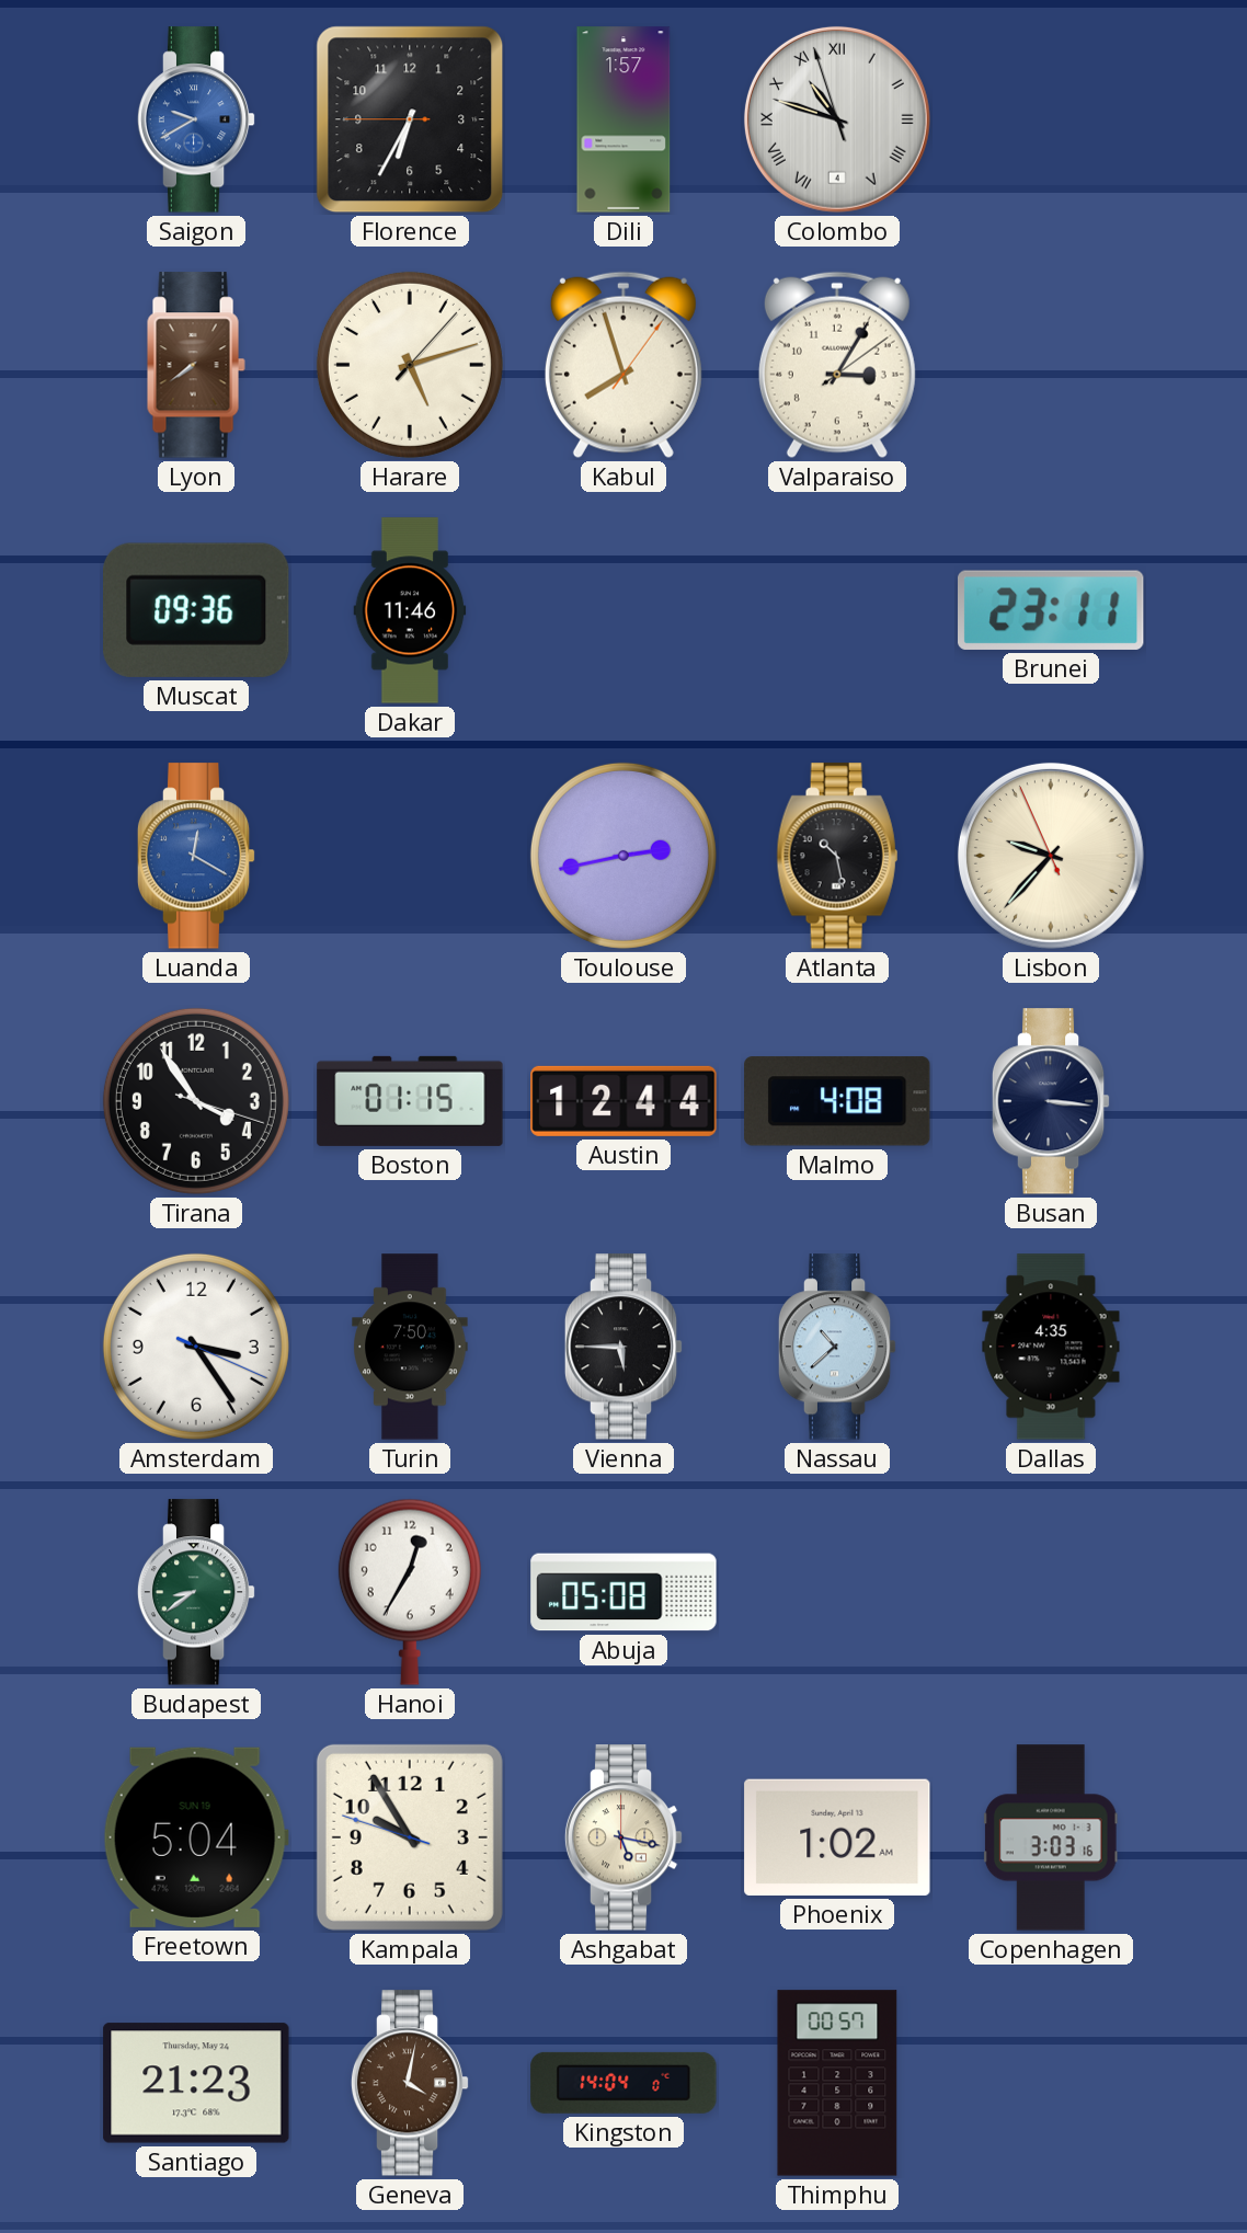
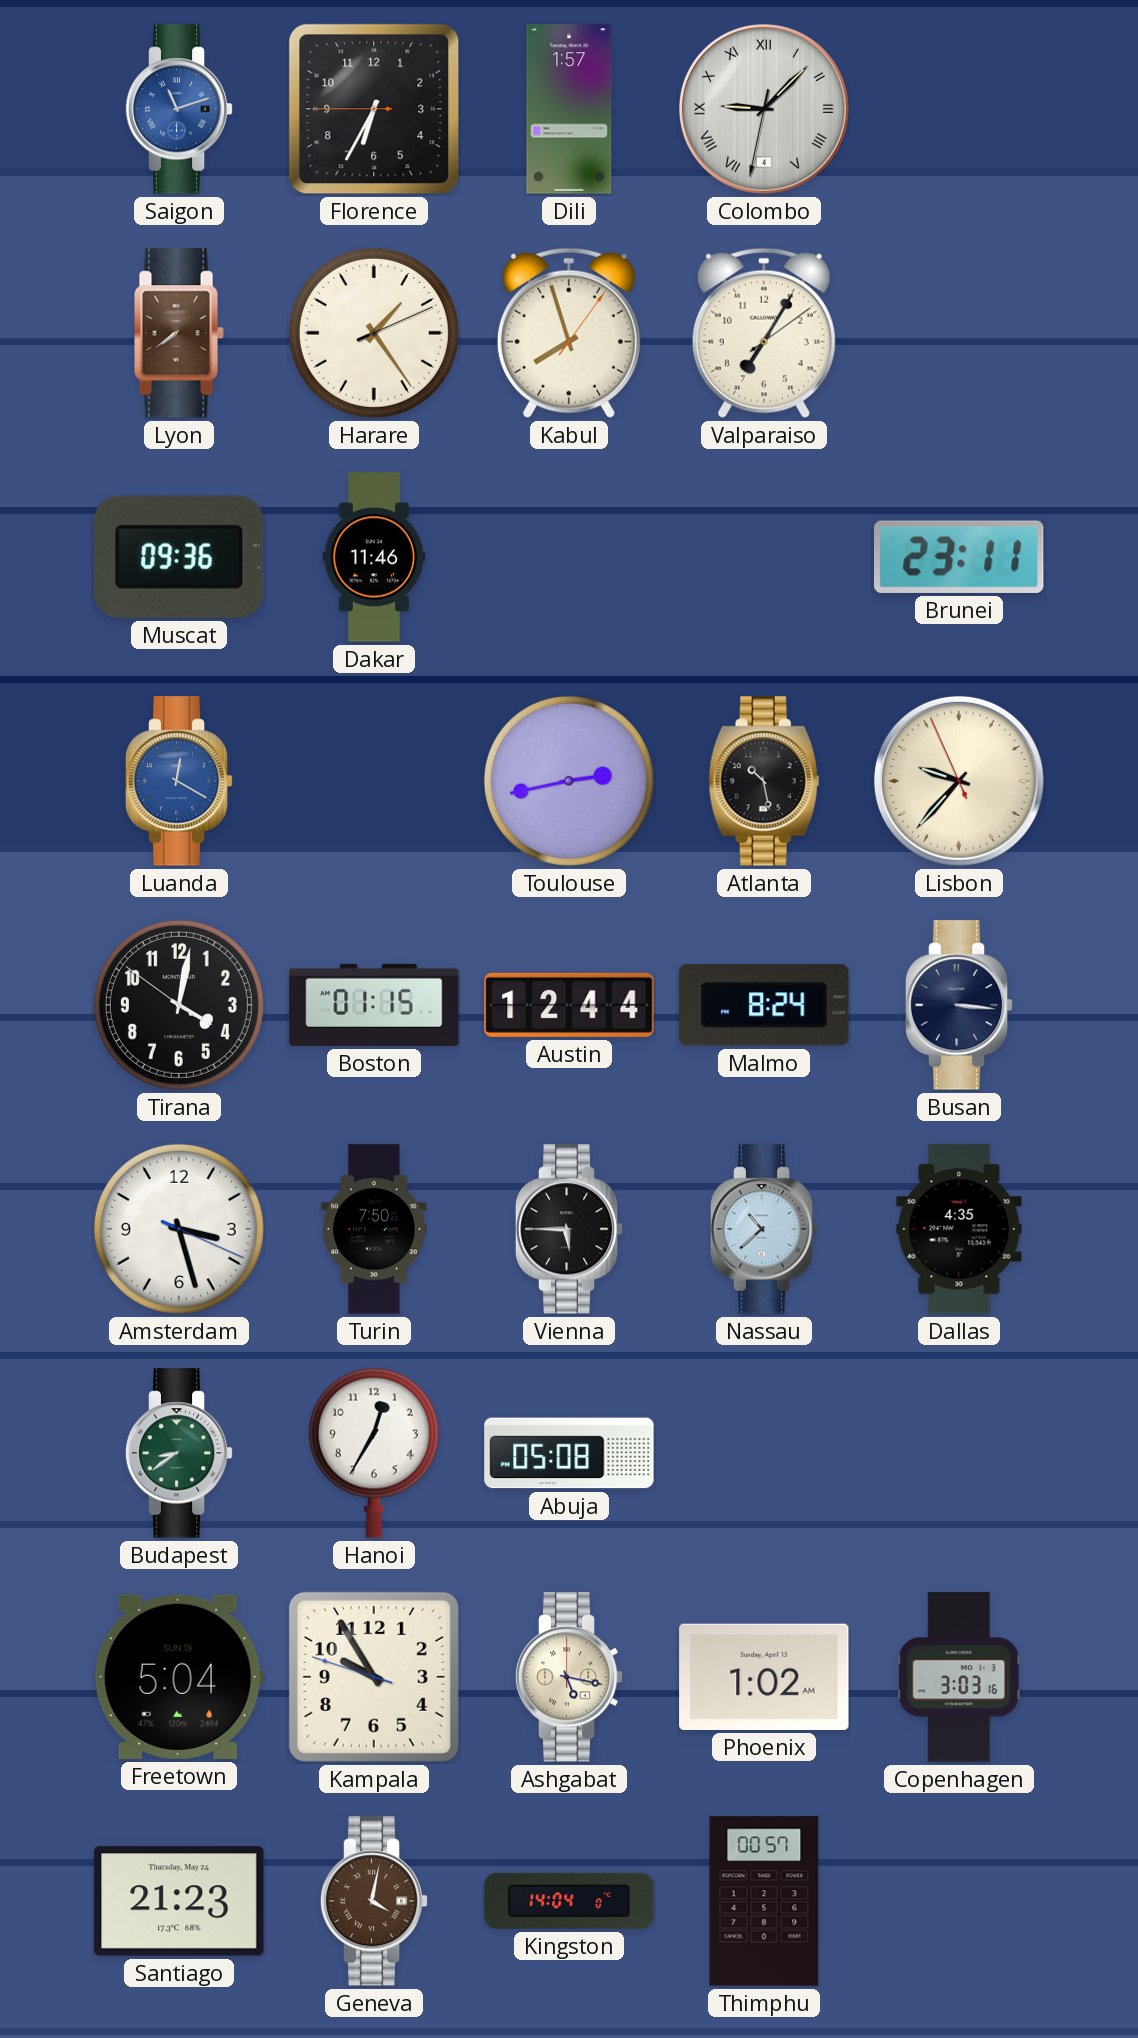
Saigon: 9:40 -> 11:12 (179, 109)
Colombo: 10:47 -> 9:07 (764, 109)
Harare: 5:12 -> 1:24 (374, 333)
Valparaiso: 3:05 -> 7:05 (764, 333)
Tirana: 3:54 -> 4:01 (179, 1005)
Malmo: 4:08 -> 8:24 (764, 1005)
Amsterdam: 3:24 -> 3:27 (179, 1229)
